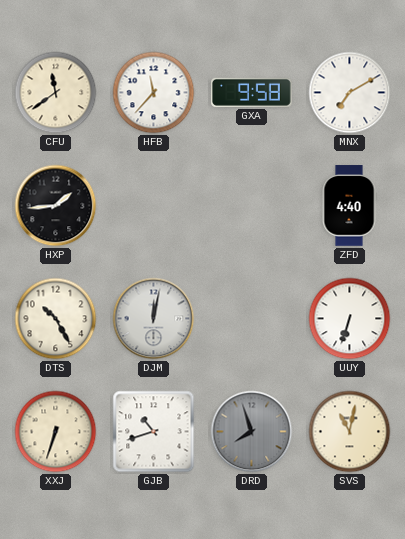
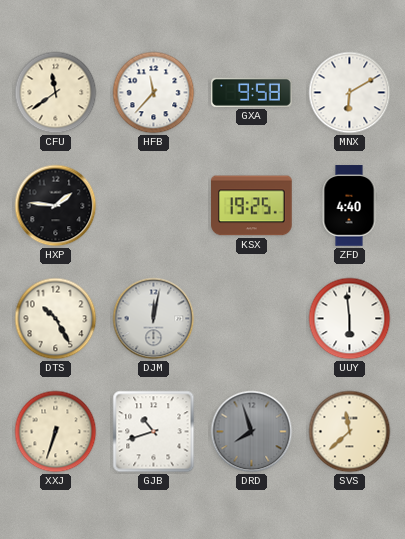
MNX: 7:10 -> 6:10 (350, 93)
HXP: 1:44 -> 1:46 (56, 206)
KSX: none -> 19:25 (252, 206)
UUY: 6:33 -> 5:59 (350, 319)
SVS: 11:02 -> 11:38 (350, 432)
